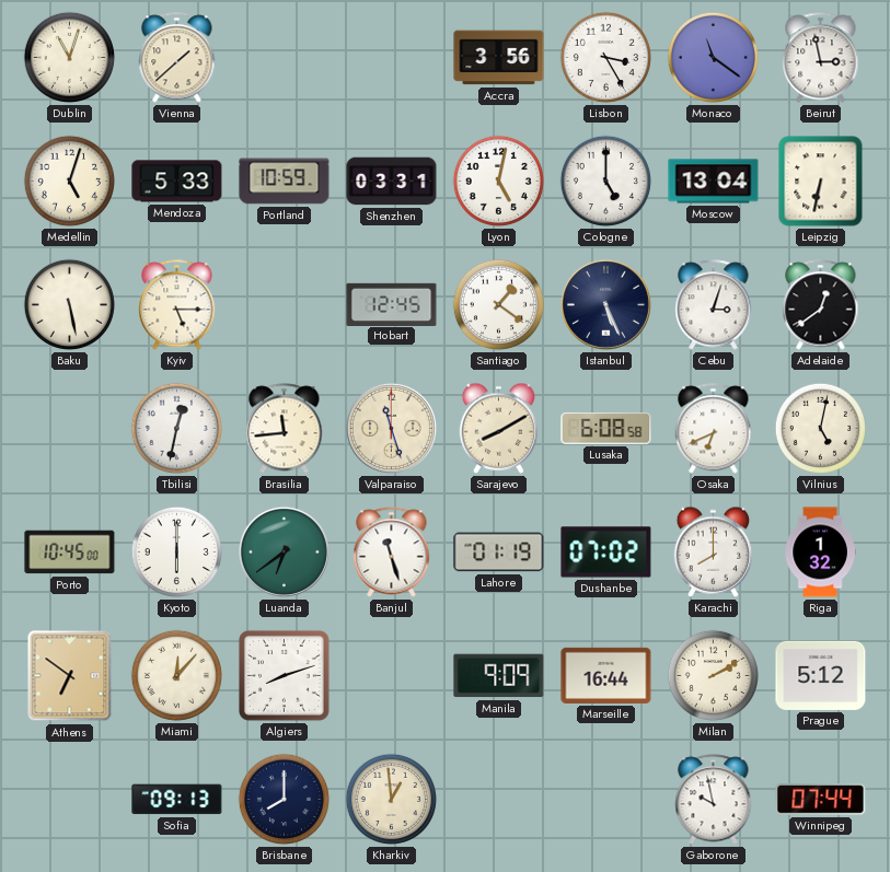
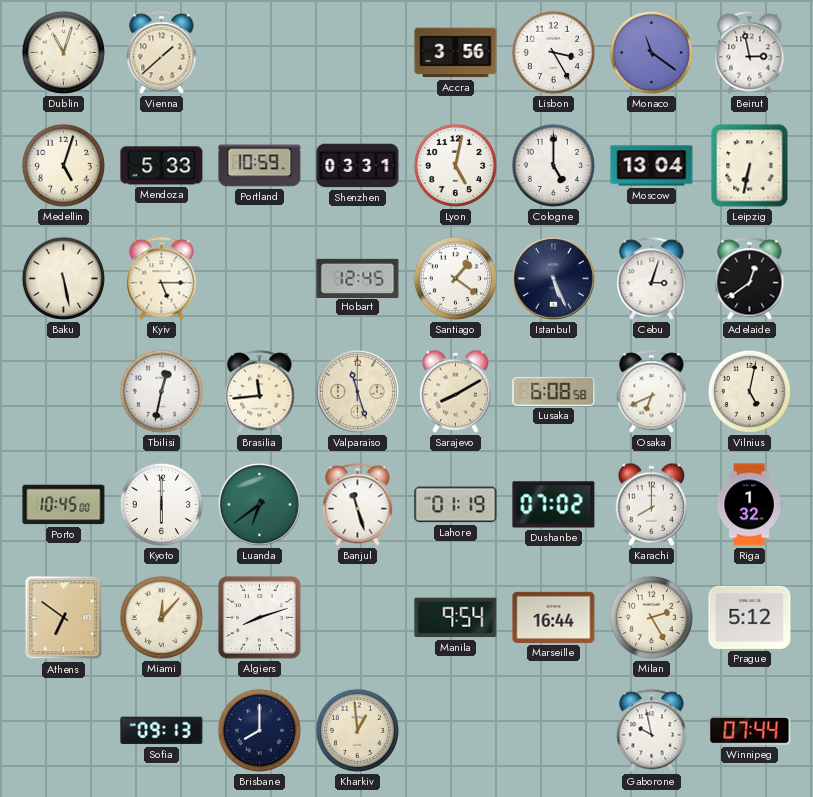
Manila: 9:09 -> 9:54 (456, 618)
Milan: 2:10 -> 2:25 (651, 617)
